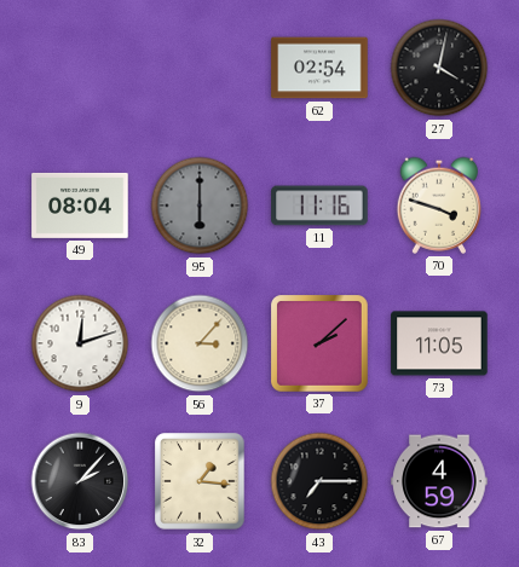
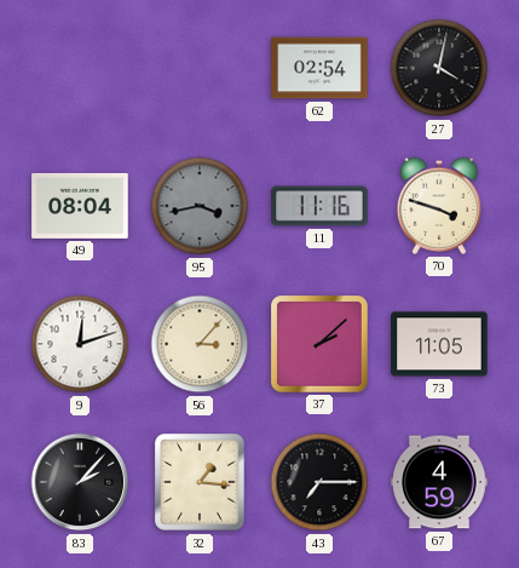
95: 6:00 -> 3:43 (200, 206)
